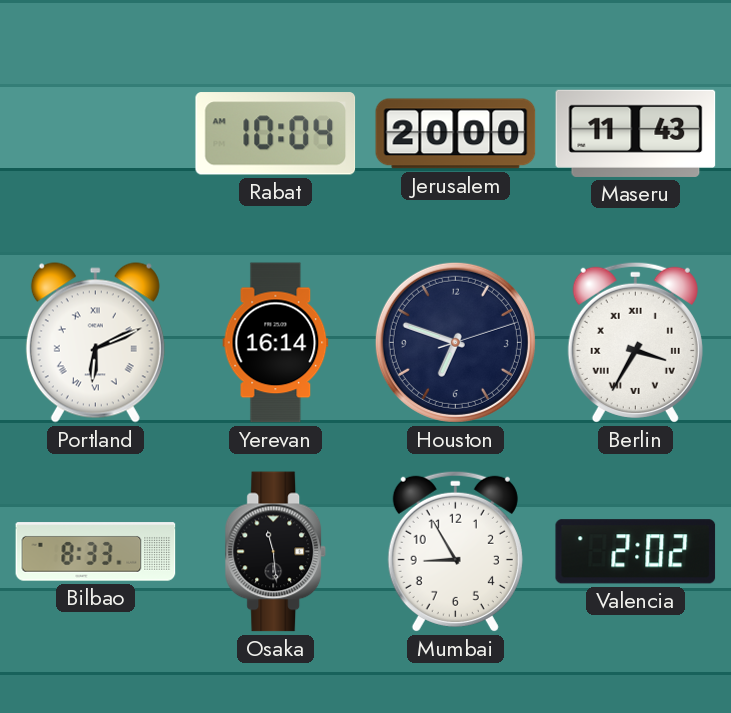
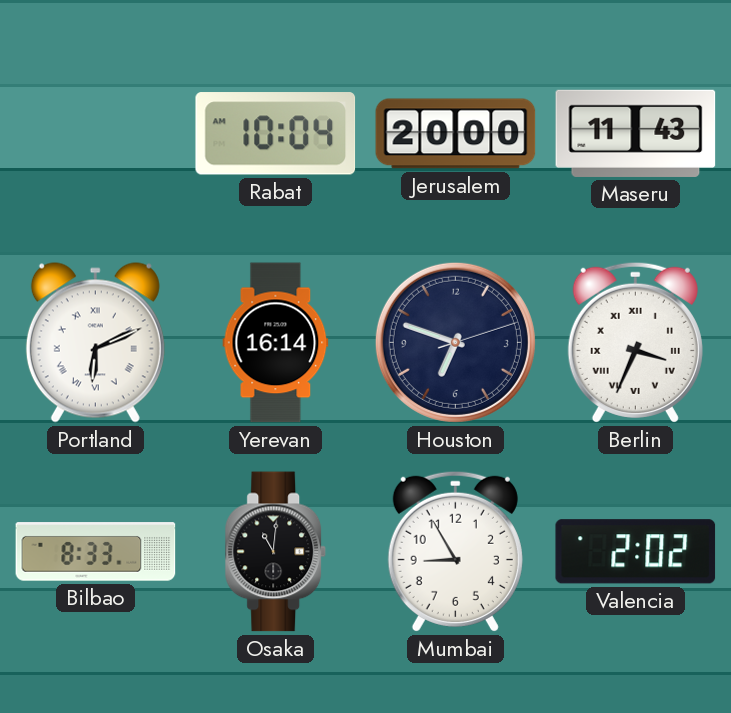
Berlin: 3:35 -> 3:34 (635, 342)
Osaka: 11:29 -> 11:01 (276, 552)
